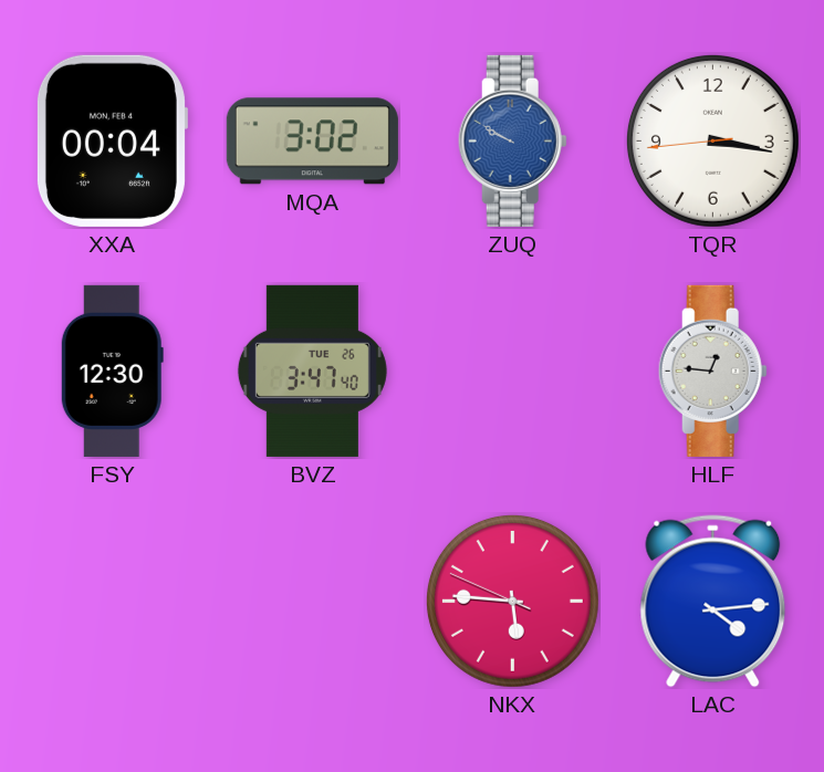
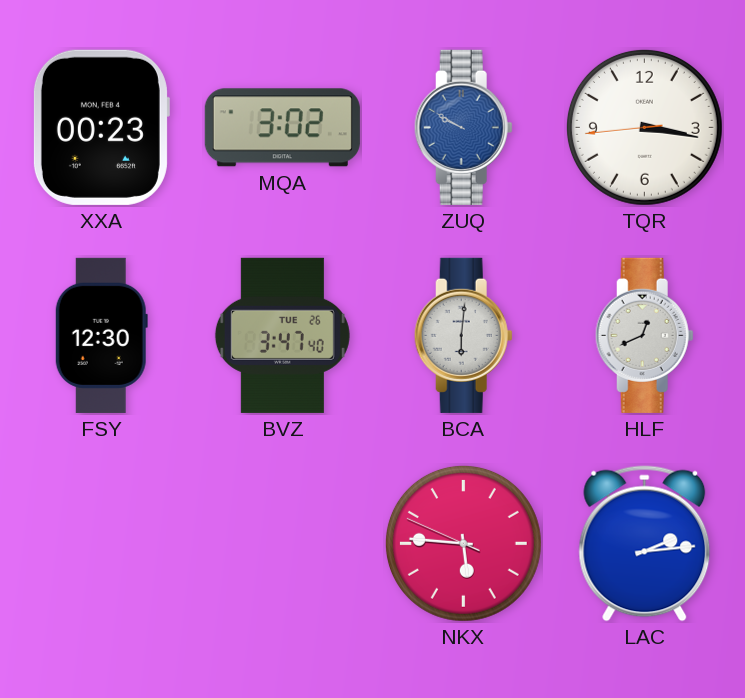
XXA: 00:04 -> 00:23 (101, 127)
BCA: none -> 6:01 (463, 335)
HLF: 12:46 -> 12:41 (644, 335)
LAC: 4:14 -> 2:14 (645, 544)
